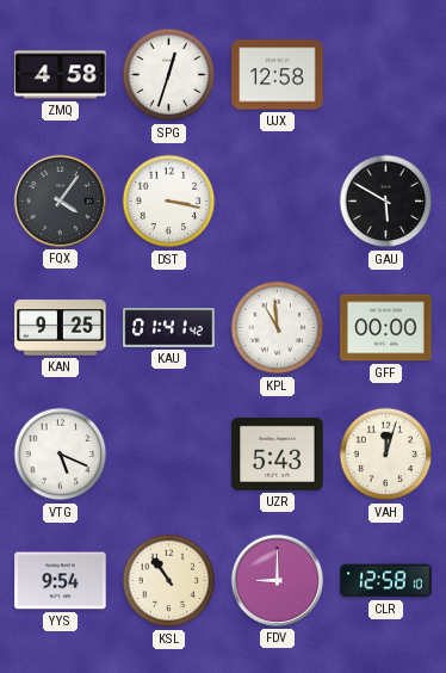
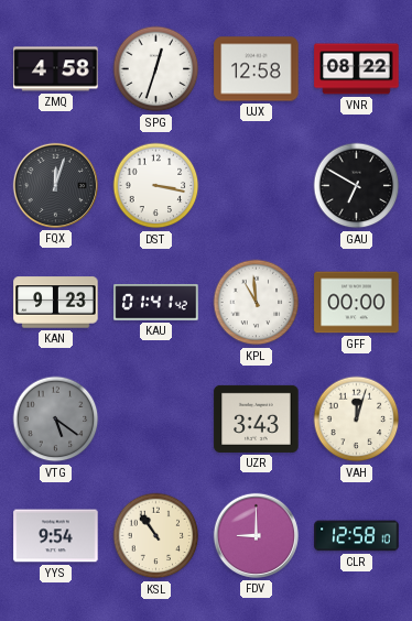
VNR: none -> 08:22 (357, 69)
FQX: 4:06 -> 12:03 (55, 185)
GAU: 5:50 -> 6:50 (357, 186)
KAN: 9:25 -> 9:23 (56, 303)
VTG: 5:19 -> 5:21 (56, 420)
VTG dial: white -> grey (56, 420)
UZR: 5:43 -> 3:43 (257, 418)
